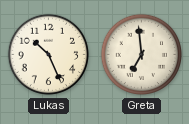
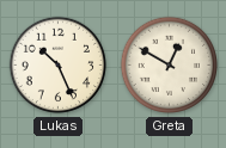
Greta: 6:59 -> 12:50 (170, 66)
